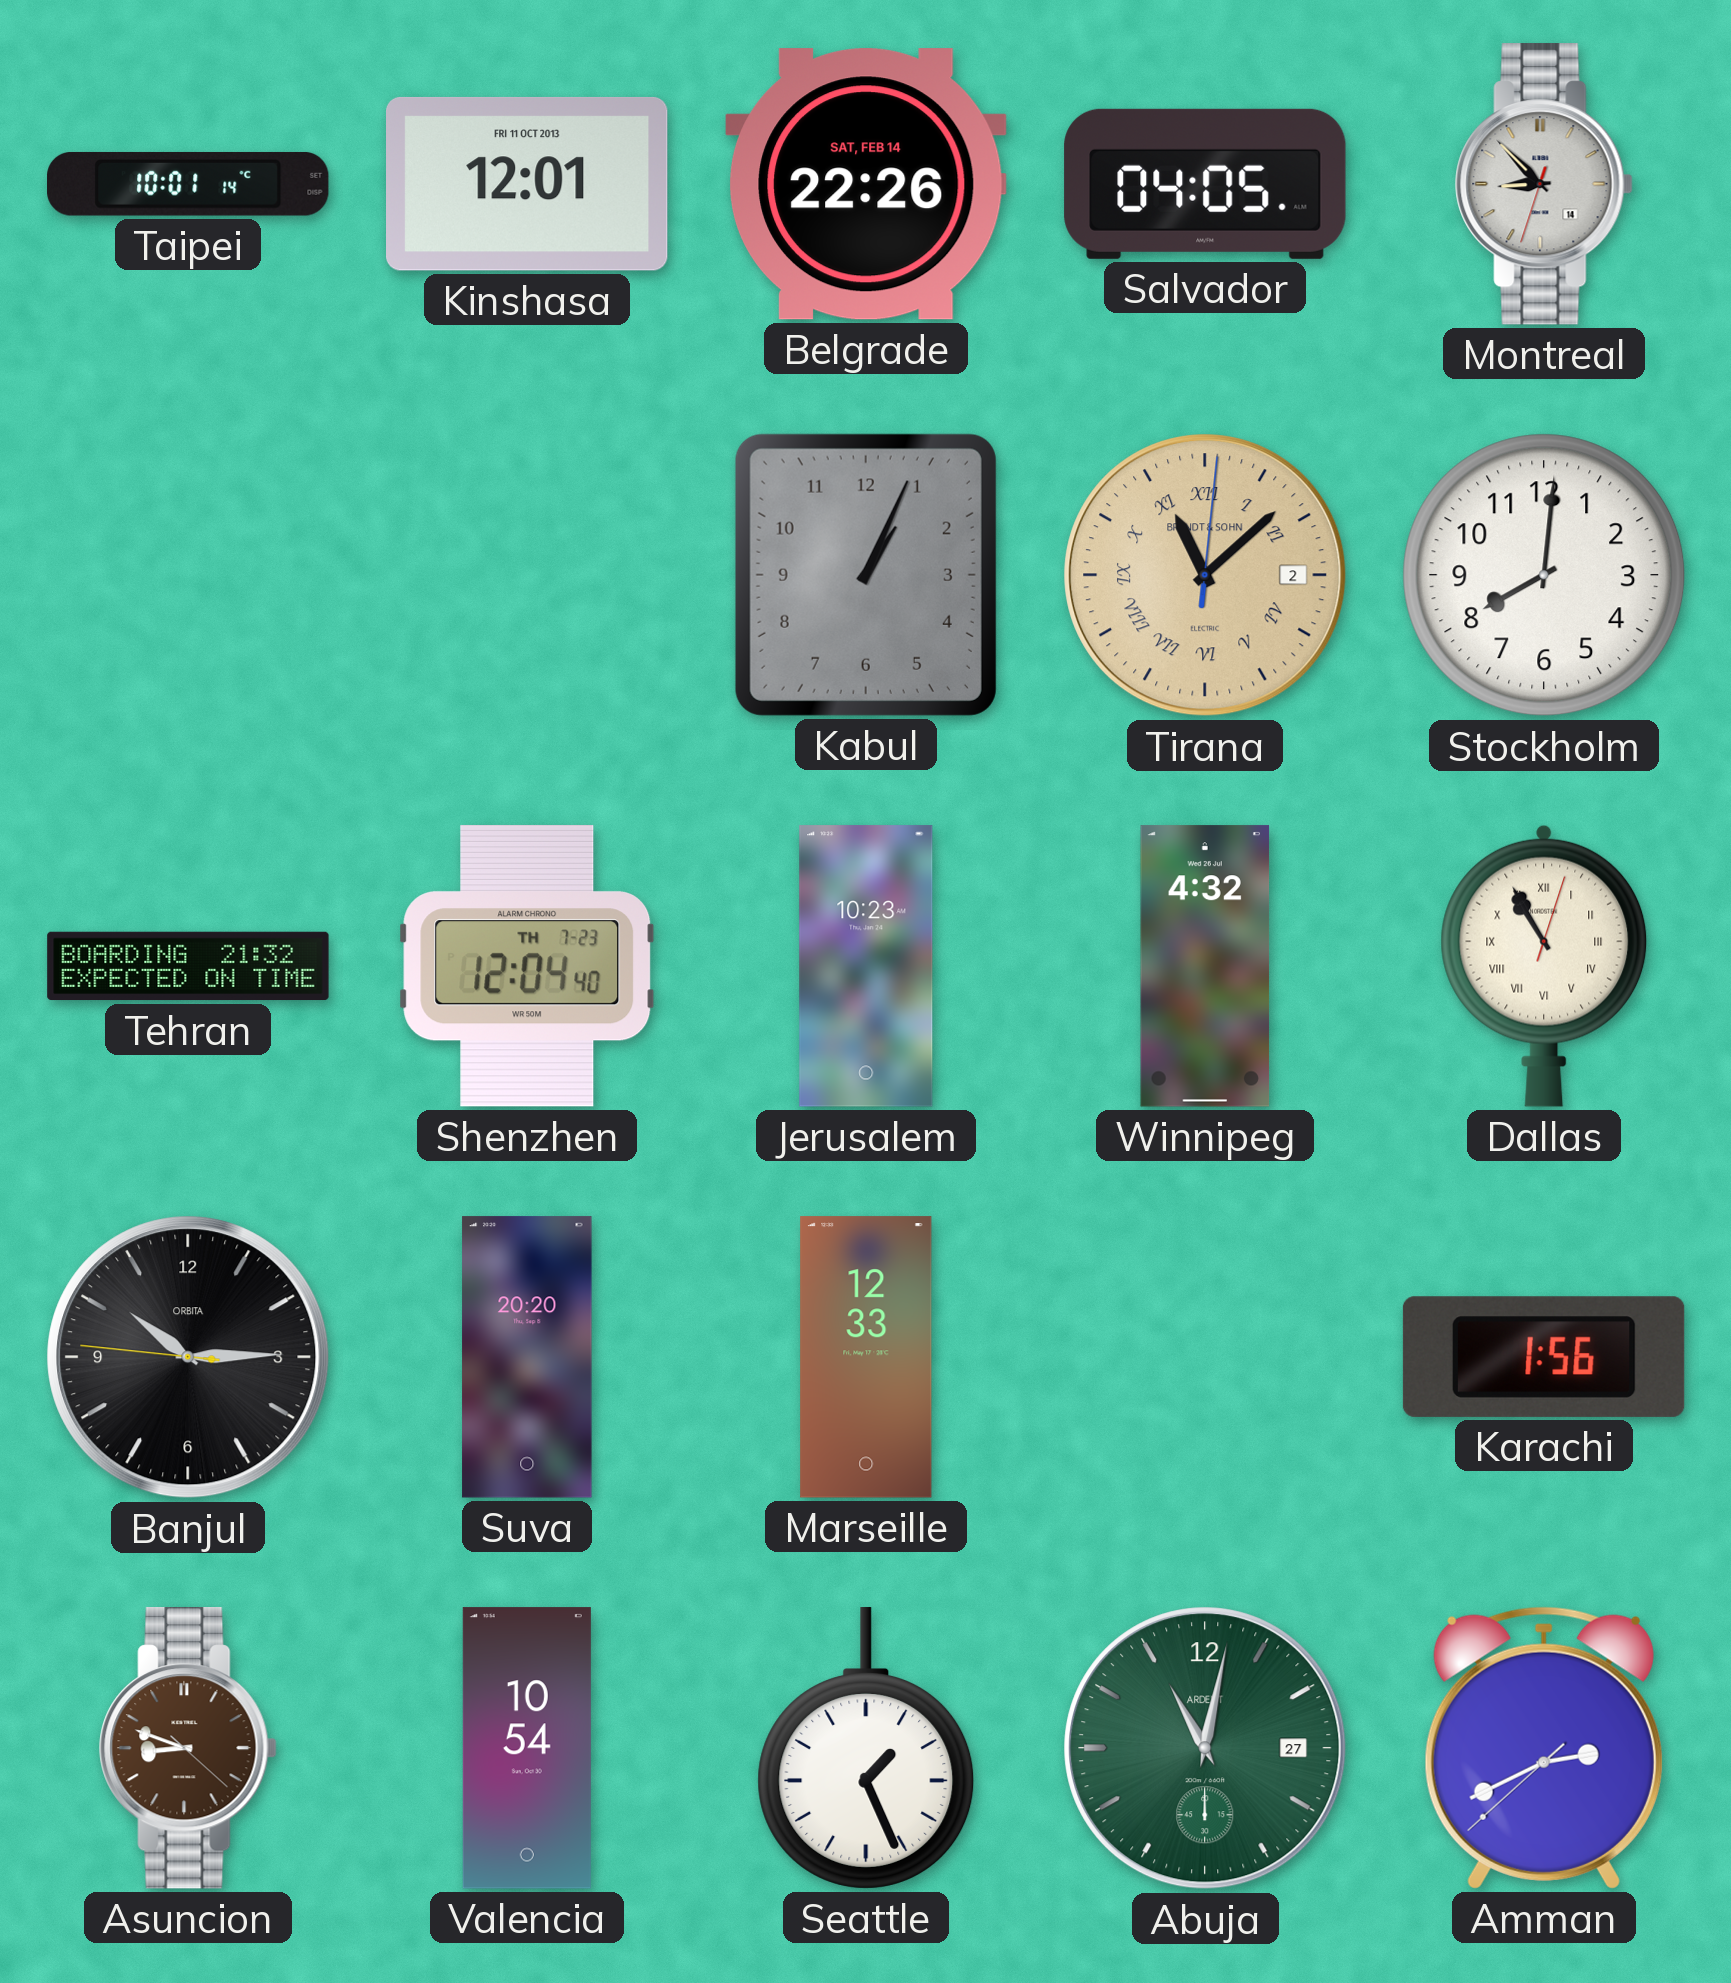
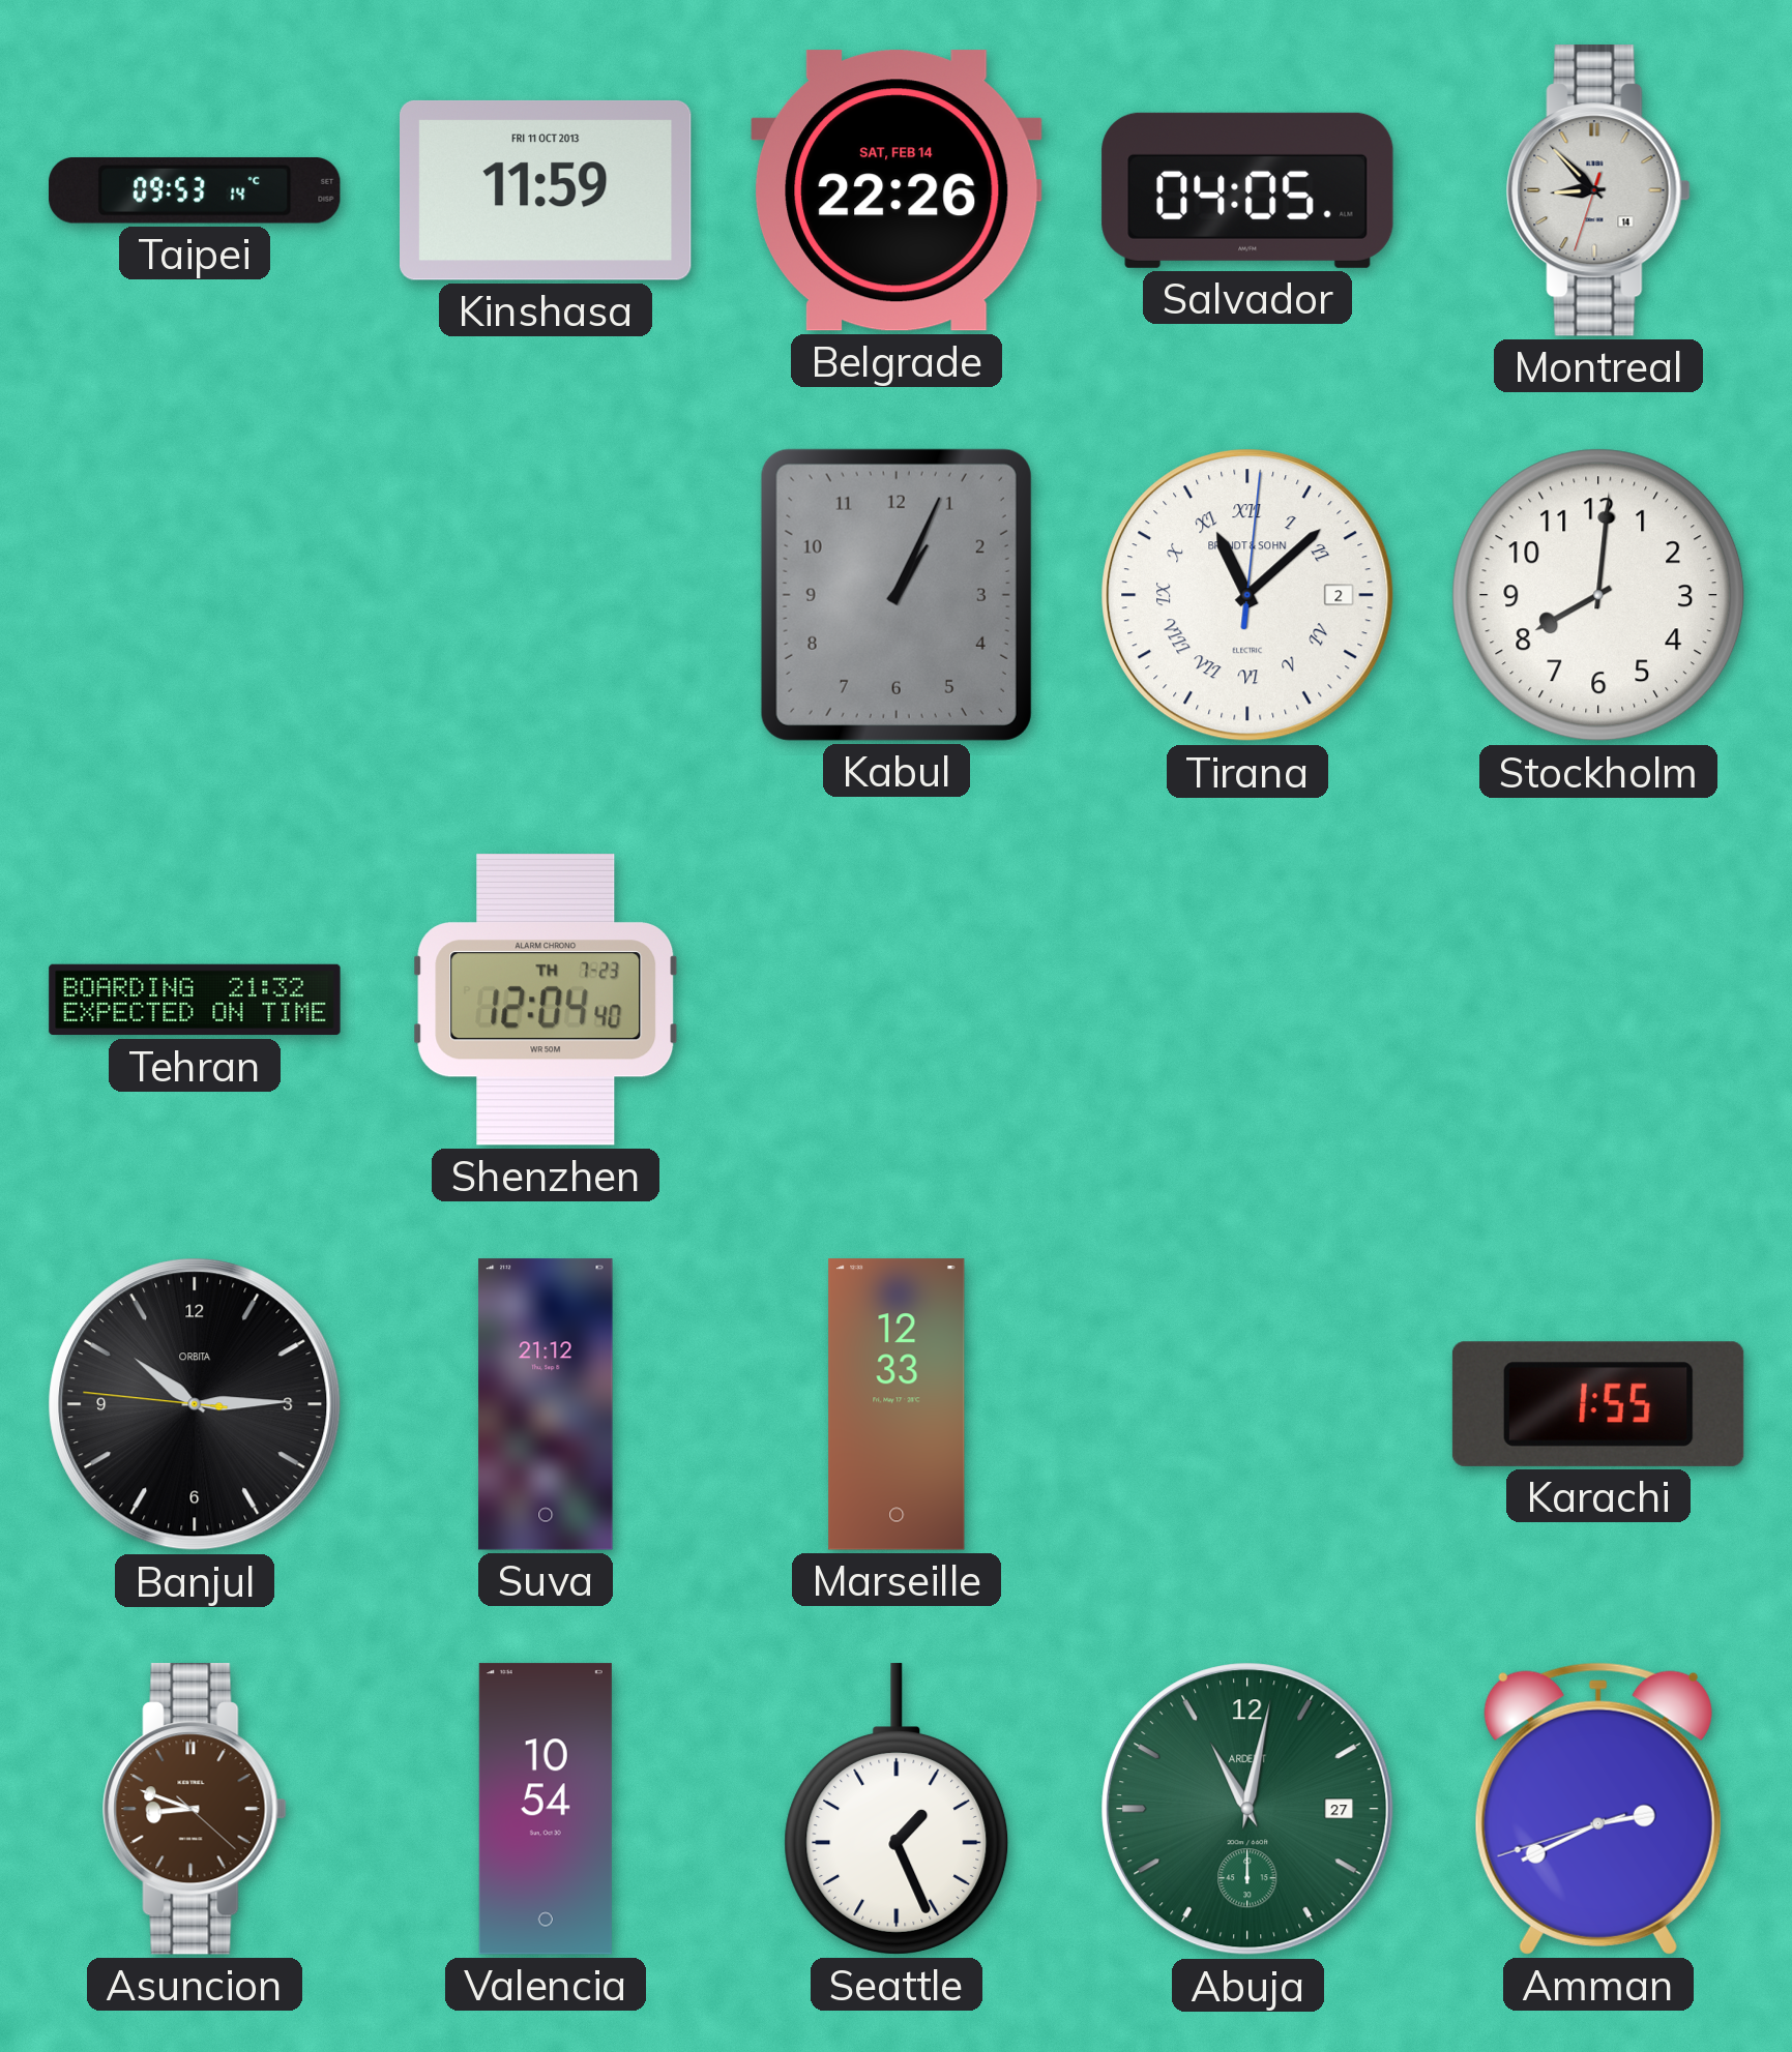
Taipei: 10:01 -> 09:53 (195, 190)
Kinshasa: 12:01 -> 11:59 (547, 190)
Tirana dial: champagne -> white (1247, 595)
Jerusalem: 10:23 -> none (866, 966)
Winnipeg: 4:32 -> none (1205, 966)
Dallas: 10:55 -> none (1544, 966)
Suva: 20:20 -> 21:12 (546, 1404)
Karachi: 1:56 -> 1:55 (1598, 1404)
Amman: 2:40:38 -> 2:40:42 (1598, 1809)
